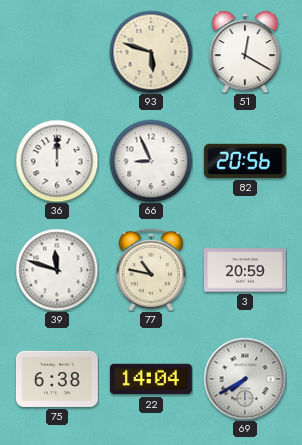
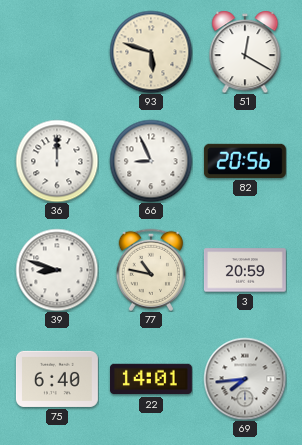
39: 11:48 -> 8:48 (57, 270)
75: 6:38 -> 6:40 (57, 379)
22: 14:04 -> 14:01 (151, 379)
69: 7:40 -> 7:44 (245, 379)
